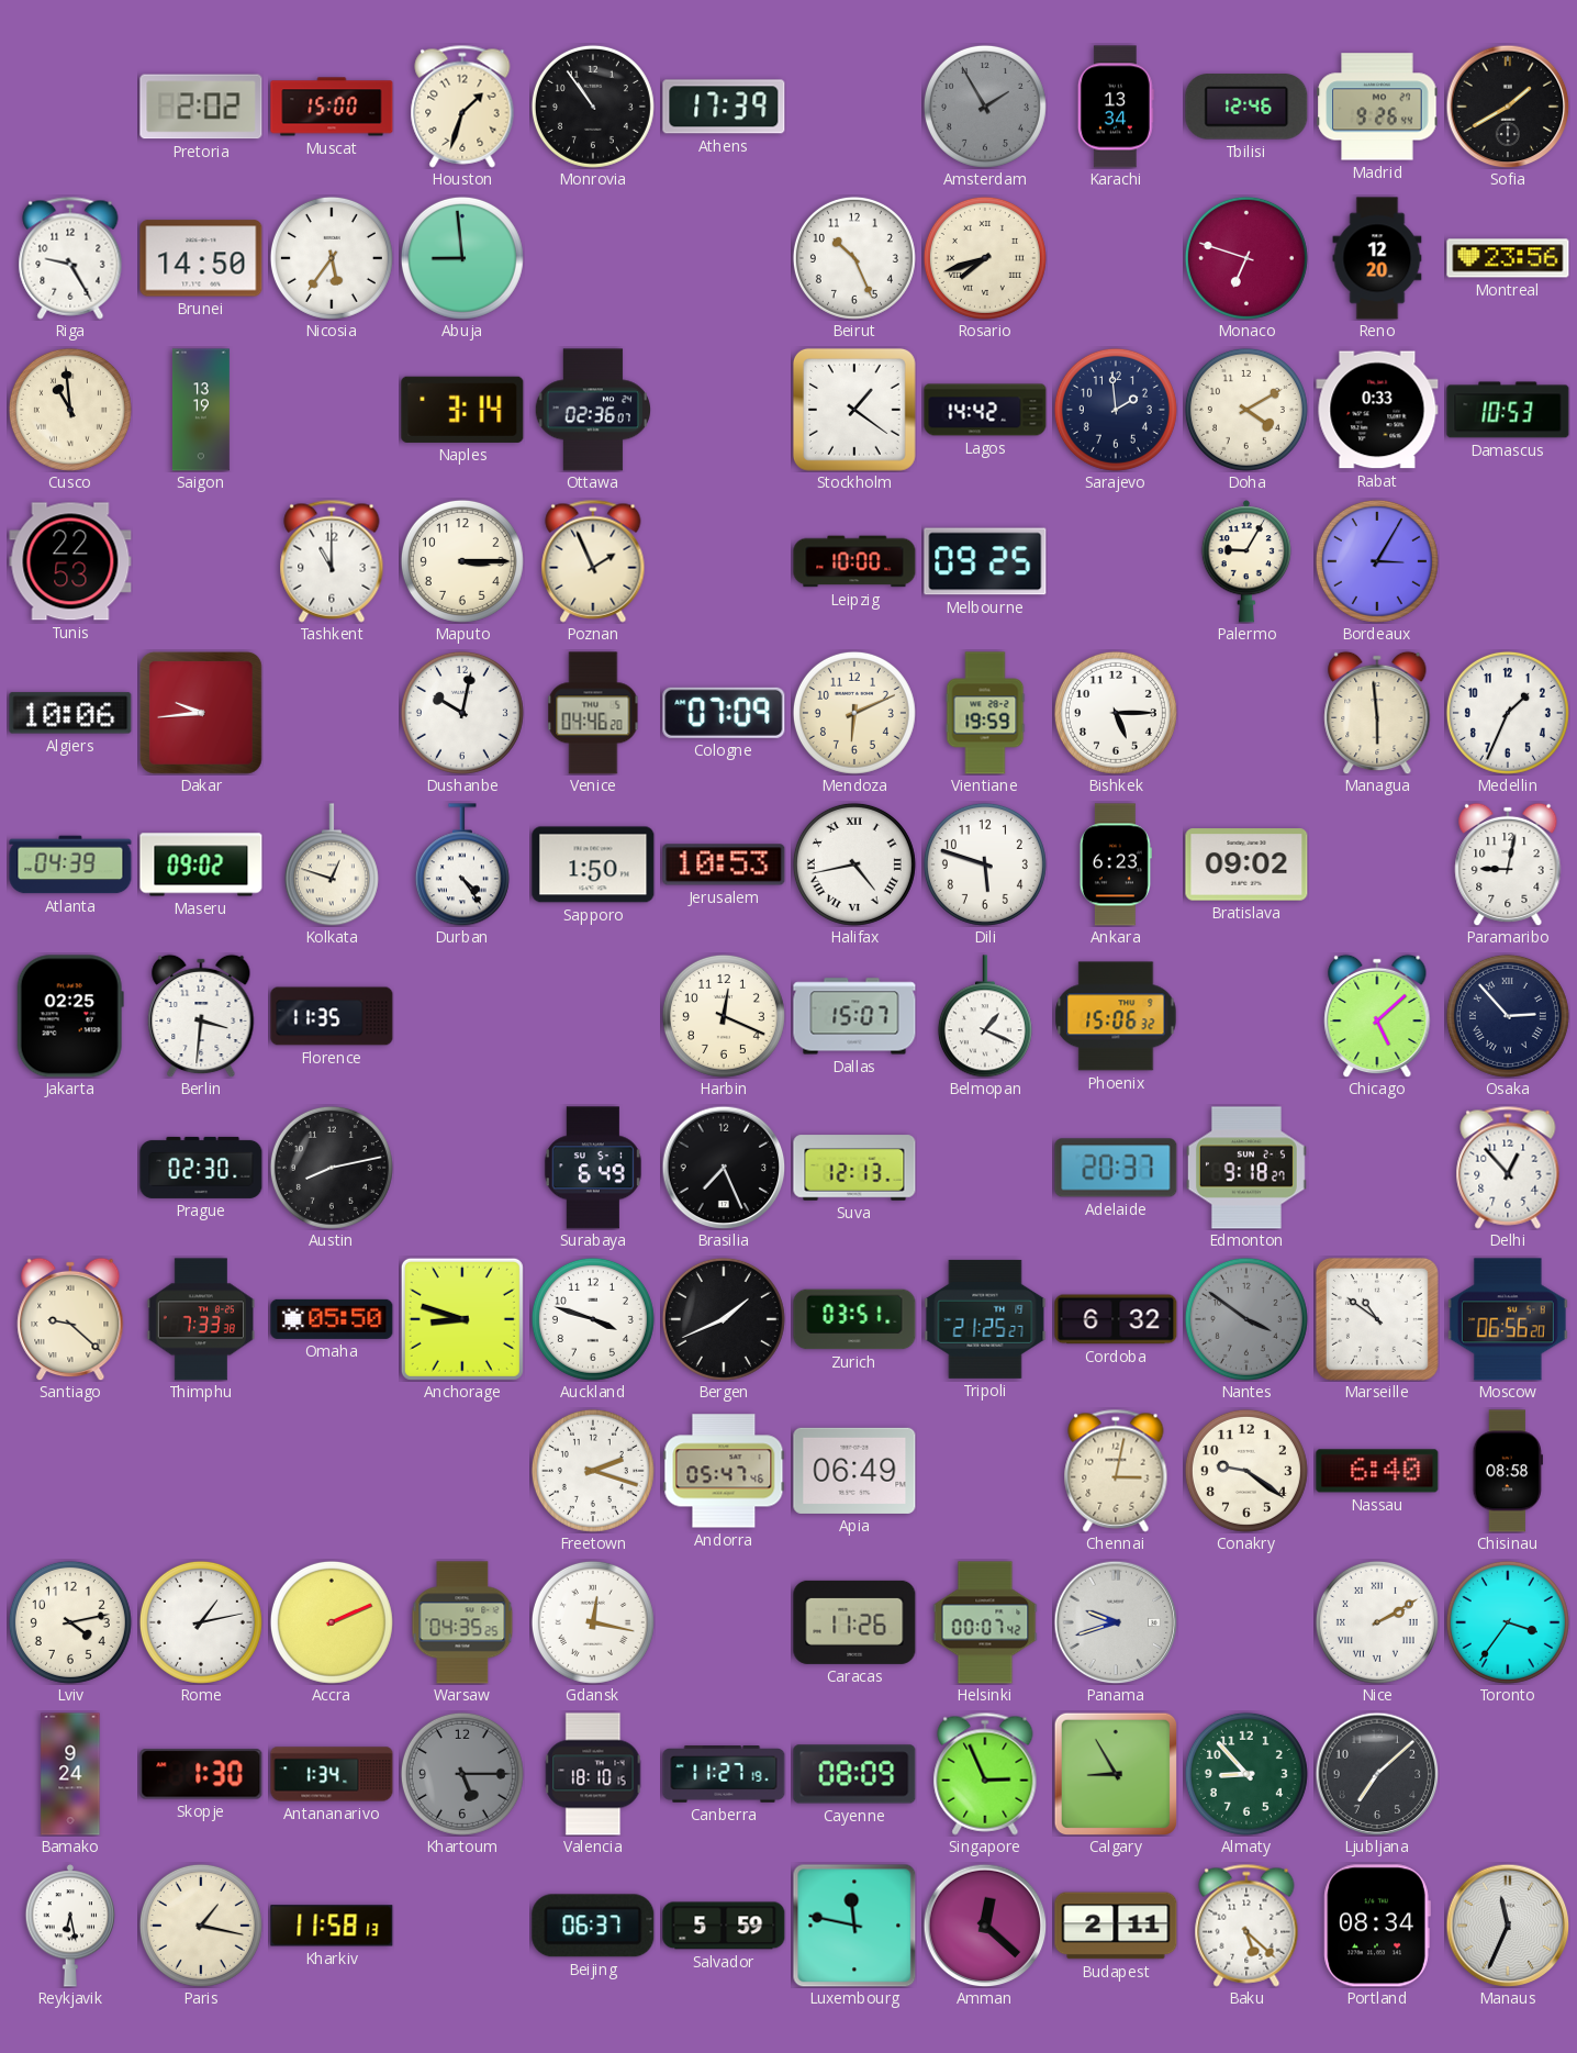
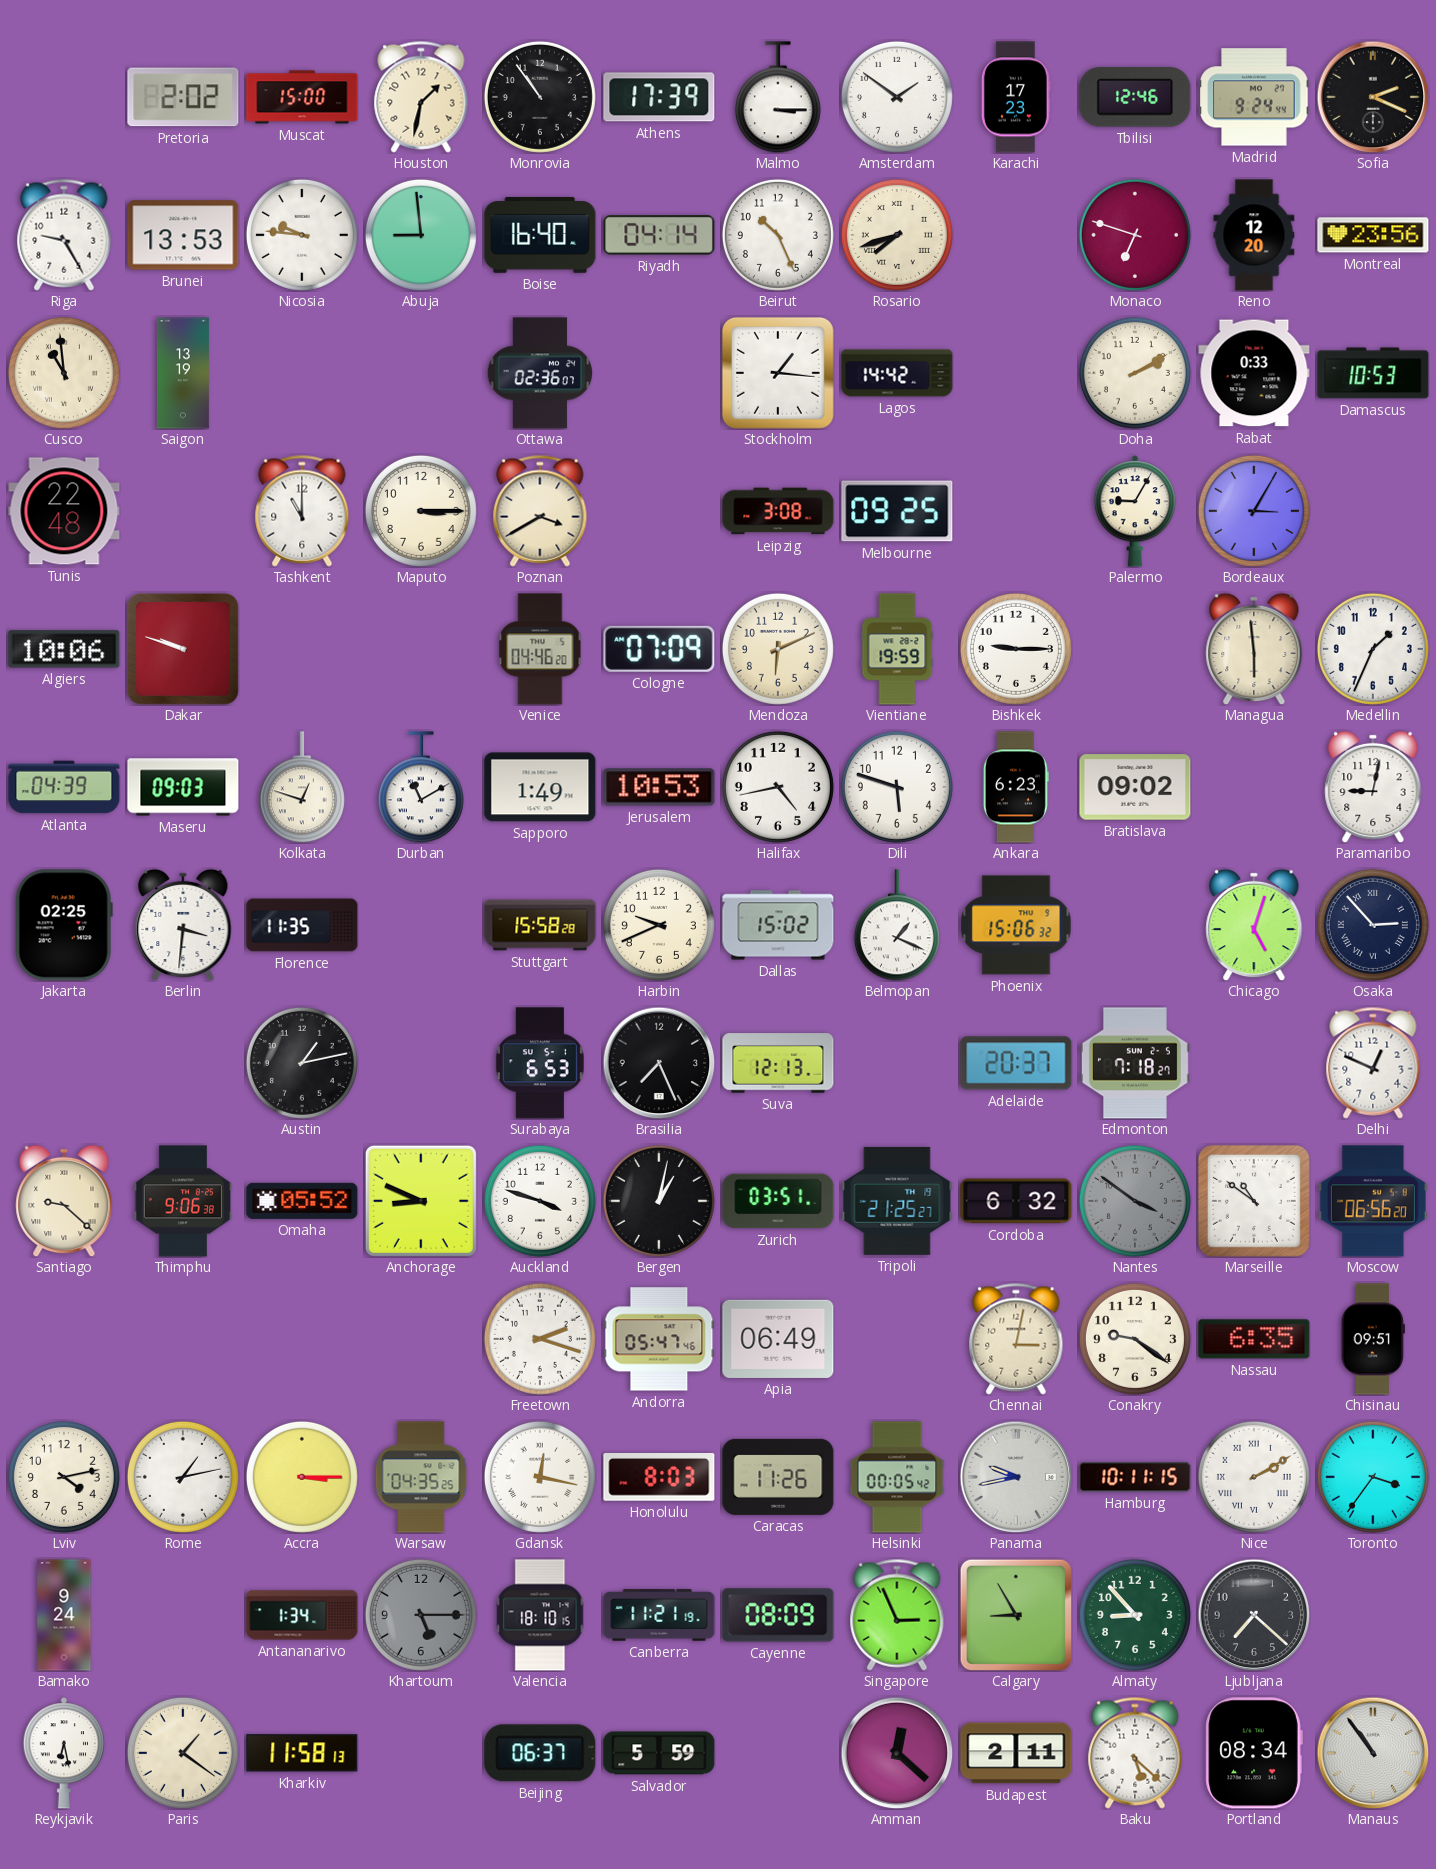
Houston: 1:33 -> 1:32 (421, 97)
Malmo: none -> 3:15 (778, 97)
Amsterdam: 1:55 -> 1:51 (897, 97)
Amsterdam dial: grey -> white (897, 97)
Karachi: 13:34 -> 17:23 (1016, 97)
Madrid: 9:26 -> 9:24 (1254, 97)
Sofia: 1:40 -> 2:19 (1373, 97)
Brunei: 14:50 -> 13:53 (183, 235)
Nicosia: 5:36 -> 9:46 (302, 235)
Boise: none -> 16:40 (540, 236)
Riyadh: none -> 04:14 (659, 235)
Naples: 3:14 -> none (462, 410)
Stockholm: 1:21 -> 1:16 (778, 373)
Sarajevo: 1:59 -> none (1116, 410)
Doha: 4:10 -> 2:10 (1135, 373)
Tunis: 22:53 -> 22:48 (64, 511)
Poznan: 1:56 -> 3:40 (540, 511)
Leipzig: 10:00 -> 3:08 (778, 511)
Dakar: 9:44 -> 9:48 (183, 649)
Dushanbe: 10:02 -> none (462, 713)
Bishkek: 5:15 -> 9:15 (1016, 649)
Maseru: 09:02 -> 09:03 (183, 787)
Durban: 4:24 -> 11:10 (421, 787)
Sapporo: 1:50 -> 1:49 (540, 787)
Halifax numerals: Roman -> Arabic (778, 787)
Stuttgart: none -> 15:58 (540, 925)
Harbin: 12:19 -> 9:41 (659, 925)
Dallas: 15:07 -> 15:02 (778, 925)
Chicago: 5:08 -> 5:03 (1254, 925)
Prague: 02:30 -> none (201, 1168)
Austin: 8:13 -> 1:13 (302, 1063)
Surabaya: 6:49 -> 6:53 (540, 1063)
Edmonton: 9:18 -> 7:18 (1135, 1063)
Delhi: 12:53 -> 12:49 (1373, 1063)
Thimphu: 7:33 -> 9:06 (182, 1201)
Omaha: 05:50 -> 05:52 (302, 1201)
Anchorage: 8:48 -> 8:49 (421, 1201)
Bergen: 1:41 -> 1:02 (659, 1201)
Nassau: 6:40 -> 6:35 (1254, 1339)
Chisinau: 08:58 -> 09:51 (1372, 1339)
Accra: 2:11 -> 3:15 (302, 1477)
Honolulu: none -> 8:03 (659, 1478)
Helsinki: 00:07 -> 00:05 (897, 1477)
Panama: 9:42 -> 9:43 (1016, 1477)
Hamburg: none -> 10:11 (1135, 1477)
Skopje: 1:30 -> none (201, 1774)
Canberra: 11:27 -> 11:21 (659, 1615)
Ljubljana: 7:08 -> 7:22 (1254, 1615)
Paris: 1:17 -> 1:21 (183, 1753)
Luxembourg: 11:47 -> none (854, 1926)
Manaus: 11:34 -> 10:54 (1373, 1753)
